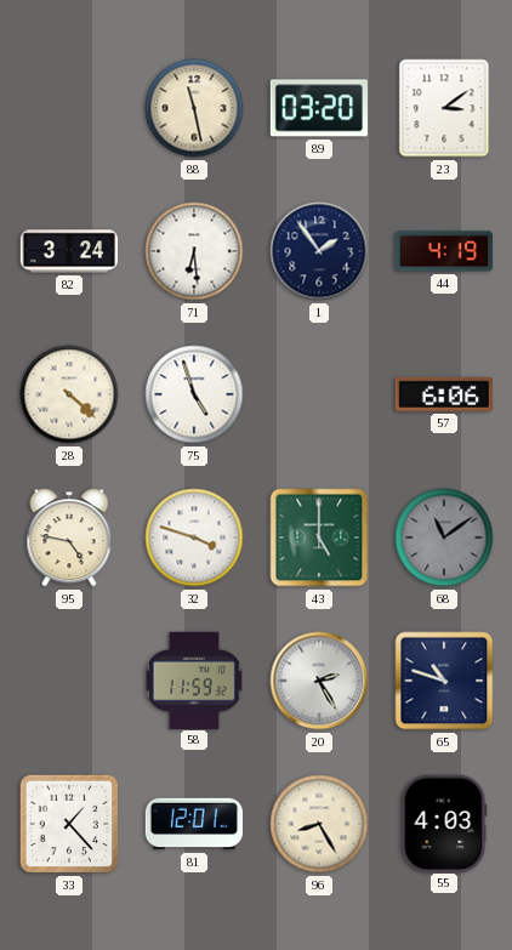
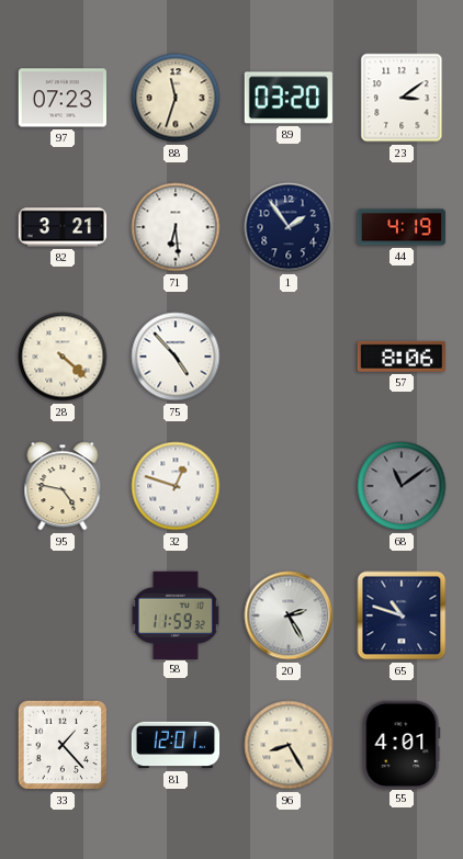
97: none -> 07:23 (61, 98)
88: 11:28 -> 11:33 (176, 98)
82: 3:24 -> 3:21 (63, 227)
75: 4:57 -> 4:53 (176, 357)
57: 6:06 -> 8:06 (400, 357)
32: 3:48 -> 12:48 (176, 486)
43: 5:00 -> none (319, 537)
55: 4:03 -> 4:01 (402, 744)
